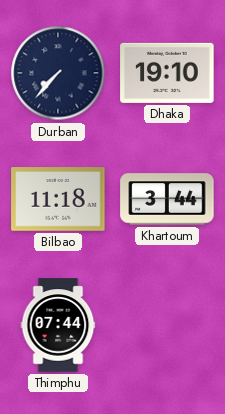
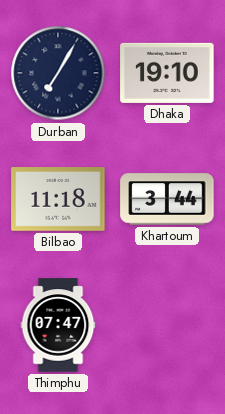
Durban: 7:37 -> 7:05 (58, 73)
Thimphu: 07:44 -> 07:47 (58, 325)
